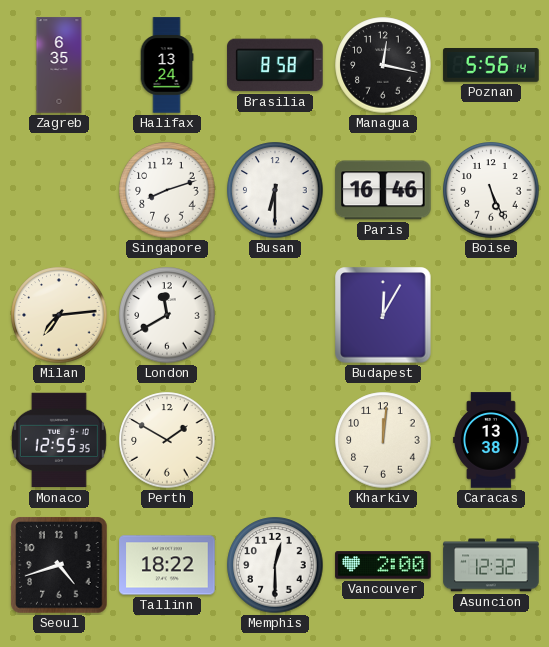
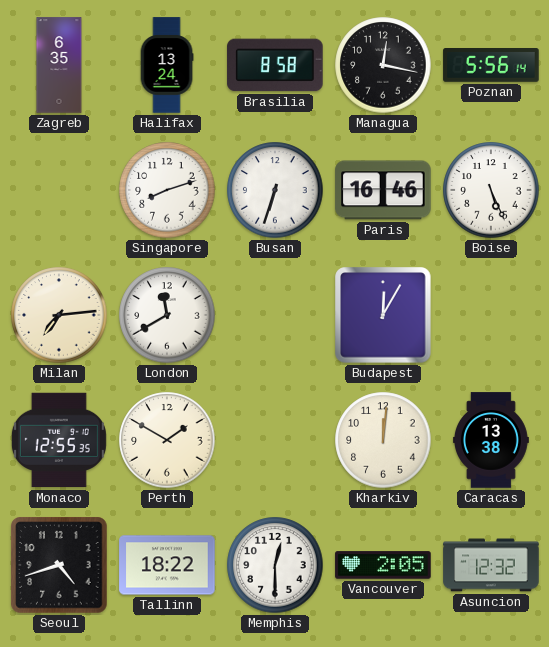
Busan: 6:30 -> 6:33 (275, 190)
Vancouver: 2:00 -> 2:05 (383, 565)
